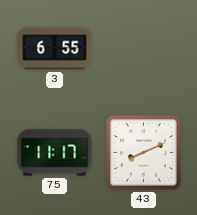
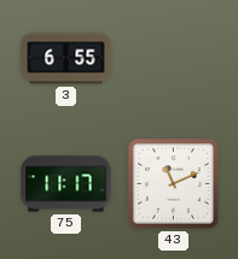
43: 8:11 -> 11:11 (174, 184)
